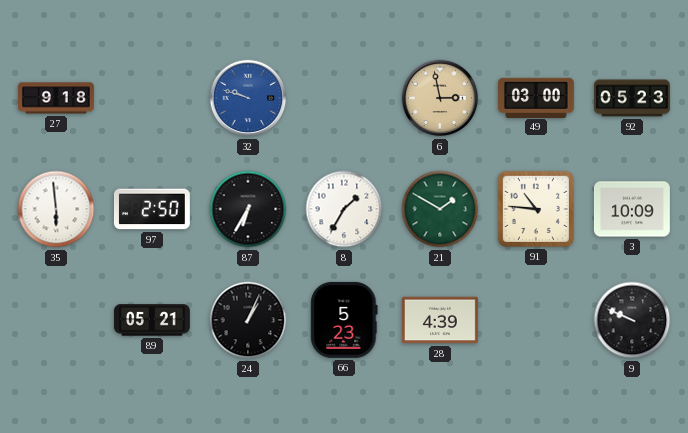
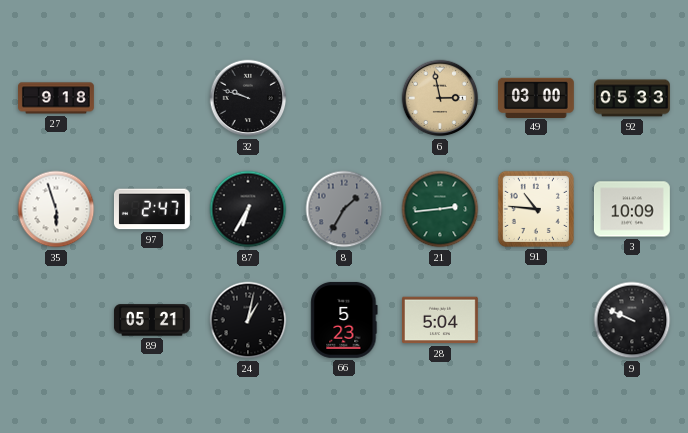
32 dial: blue -> black (248, 98)
92: 05:23 -> 05:33 (632, 98)
35: 5:59 -> 5:57 (56, 209)
97: 2:50 -> 2:47 (152, 209)
8 dial: white -> grey (344, 209)
21: 1:50 -> 2:44 (440, 209)
24: 1:04 -> 1:02 (248, 320)
28: 4:39 -> 5:04 (440, 320)
